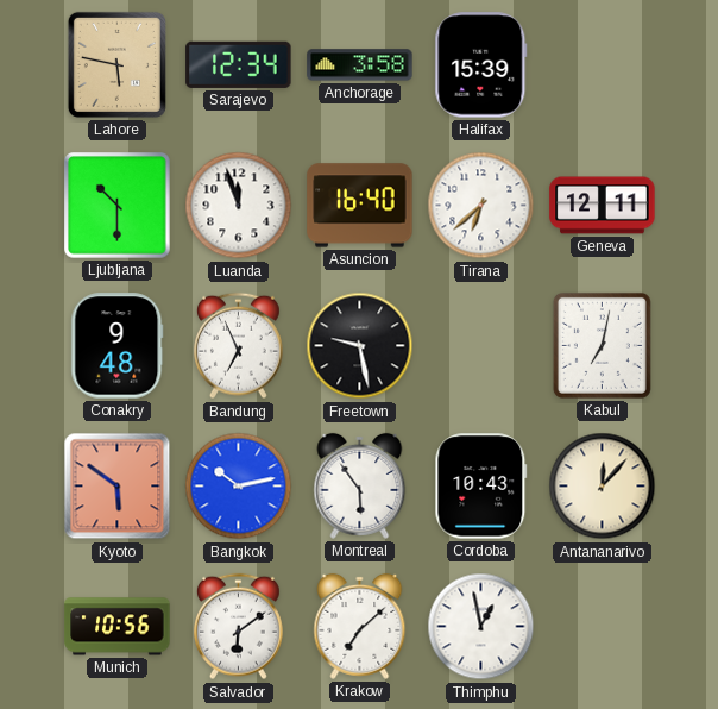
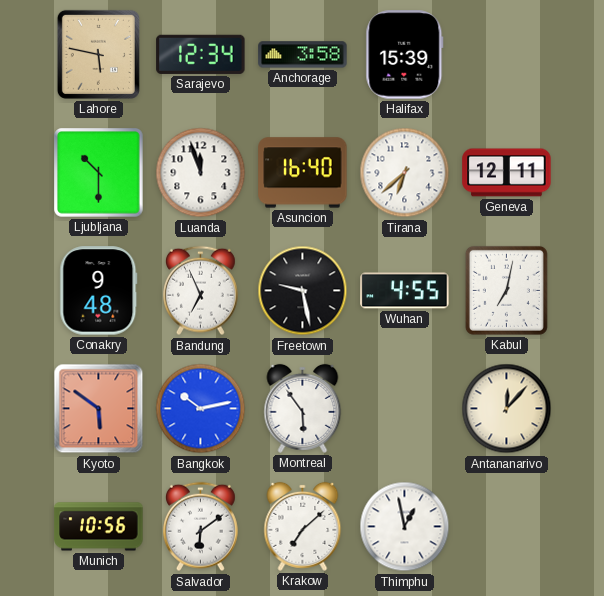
Wuhan: none -> 4:55 (405, 291)
Cordoba: 10:43 -> none (481, 487)
